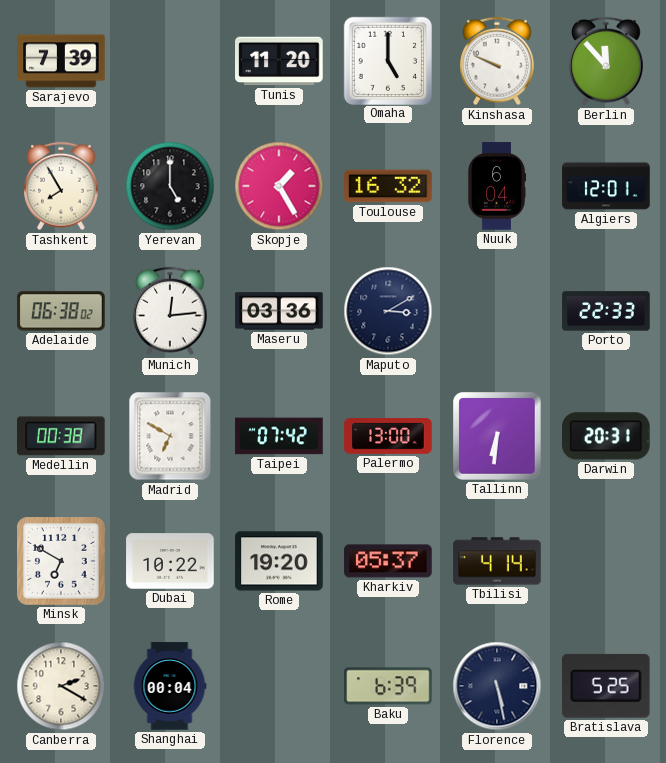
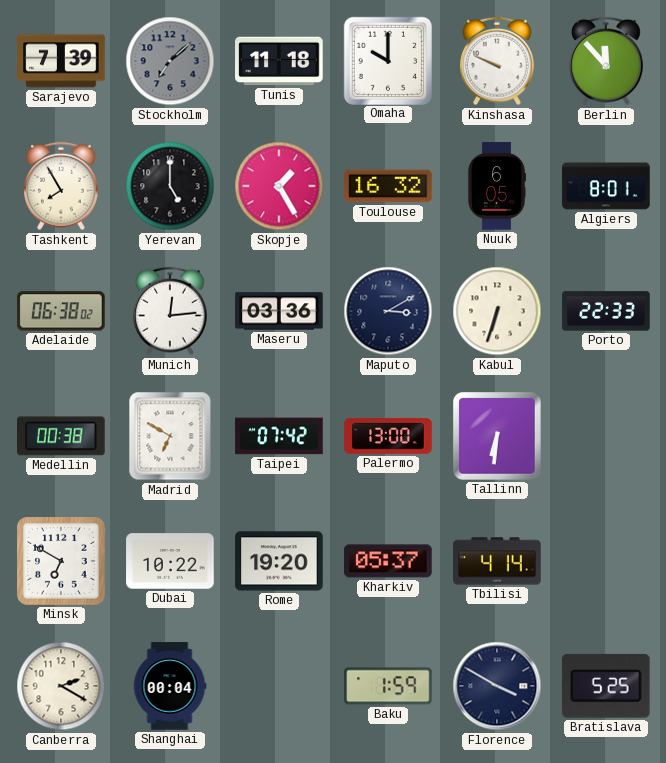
Stockholm: none -> 7:08 (170, 61)
Tunis: 11:20 -> 11:18 (279, 61)
Omaha: 5:00 -> 10:00 (387, 60)
Nuuk: 6:04 -> 6:05 (497, 186)
Algiers: 12:01 -> 8:01 (606, 186)
Kabul: none -> 6:33 (497, 311)
Darwin: 20:31 -> none (607, 436)
Baku: 6:39 -> 1:59 (388, 686)
Florence: 5:28 -> 3:50 (497, 686)
